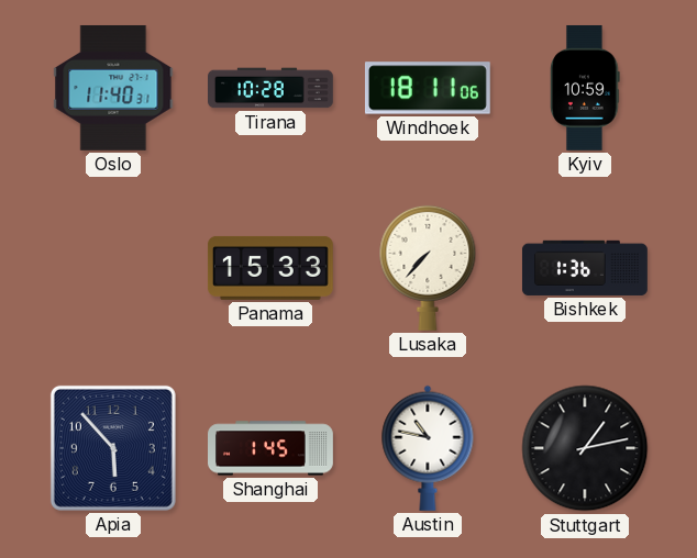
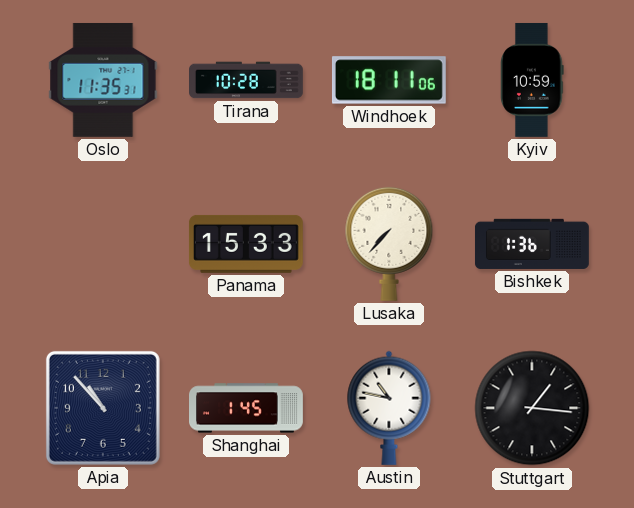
Oslo: 11:40 -> 11:35 (103, 80)
Apia: 5:53 -> 10:53 (103, 408)
Stuttgart: 1:13 -> 1:16 (532, 408)
